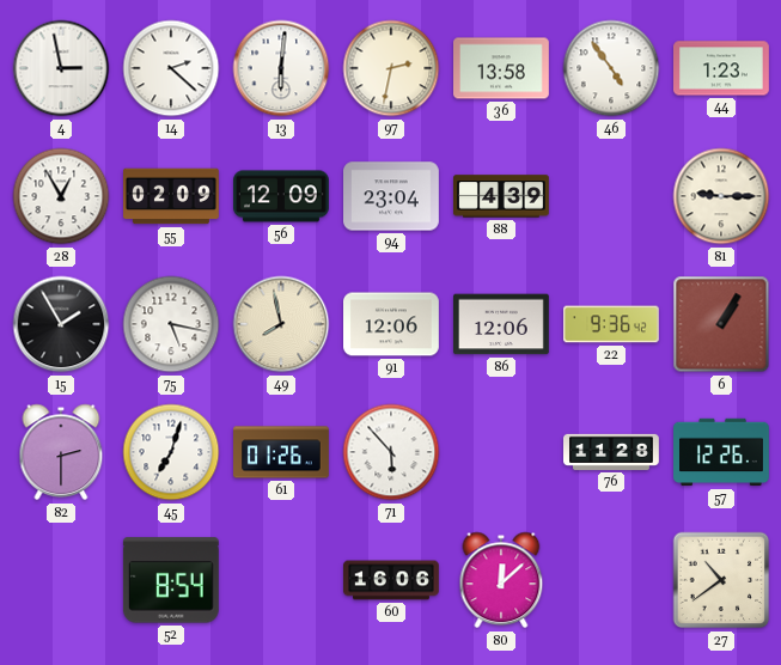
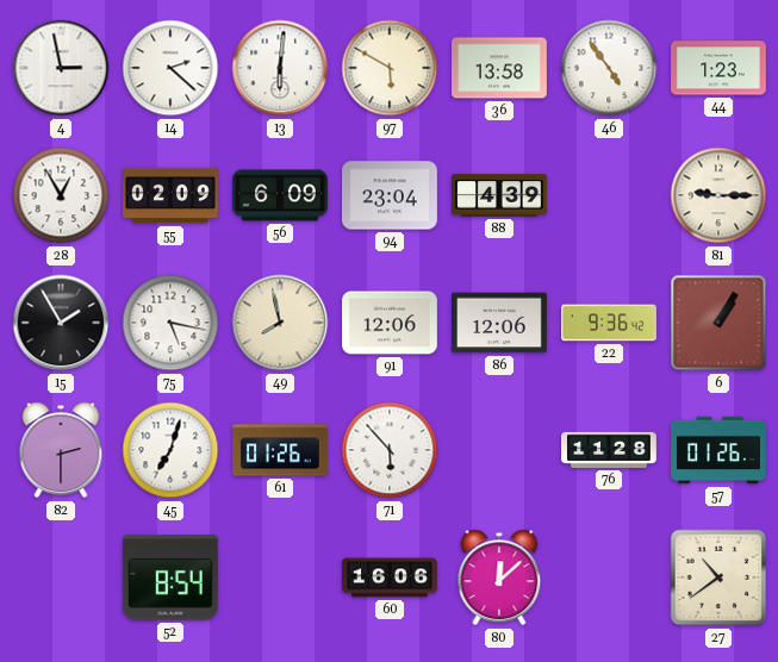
97: 2:32 -> 5:50 (390, 68)
56: 12:09 -> 6:09 (281, 195)
57: 12:26 -> 01:26 (720, 450)
